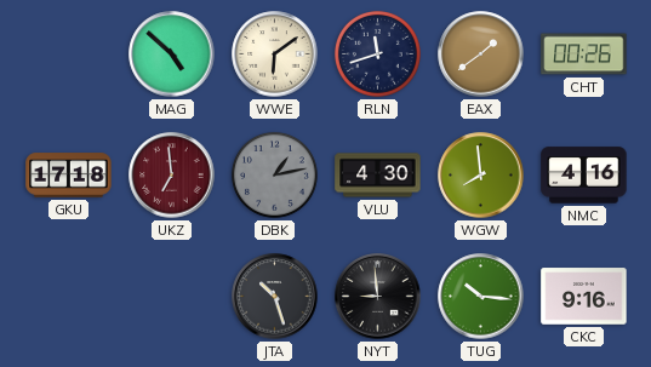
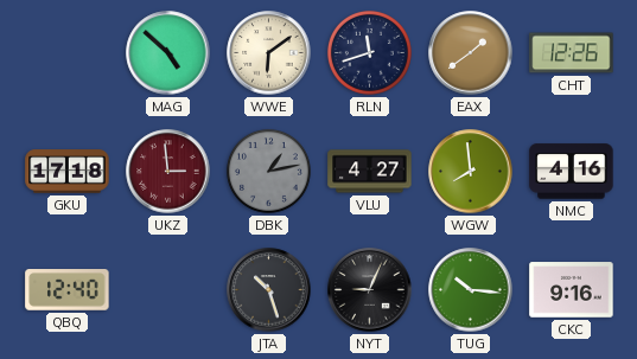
CHT: 00:26 -> 12:26 (572, 53)
UKZ: 6:59 -> 2:59 (168, 172)
VLU: 4:30 -> 4:27 (370, 172)
QBQ: none -> 12:40 (68, 290)
NYT: 8:59 -> 9:04 (370, 290)
